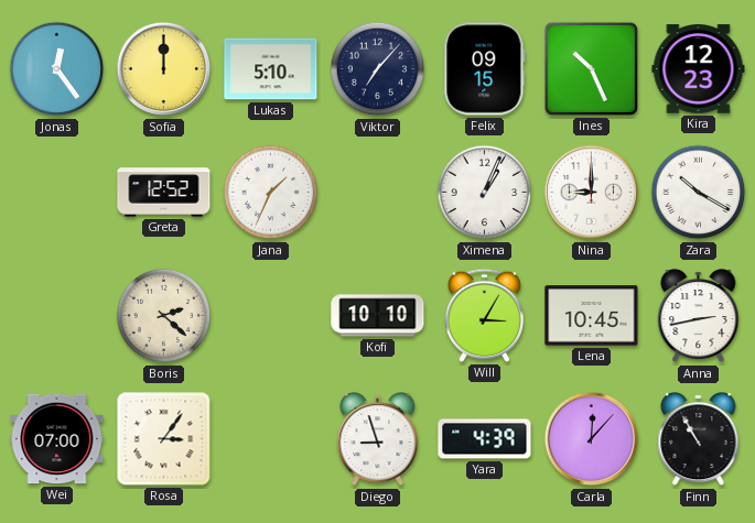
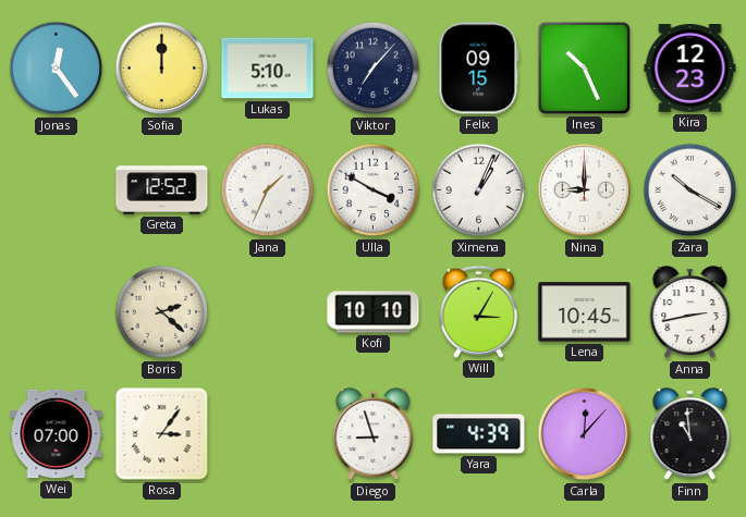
Ulla: none -> 3:50 (374, 190)
Finn: 10:55 -> 10:59 (690, 434)
